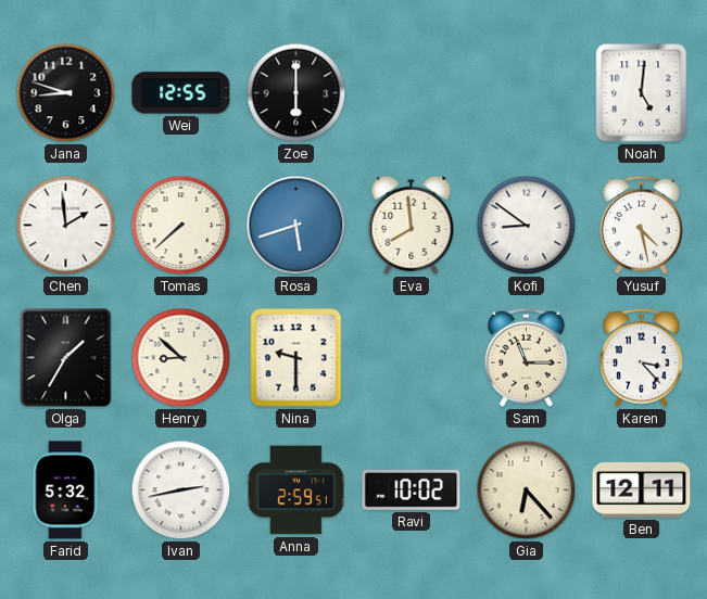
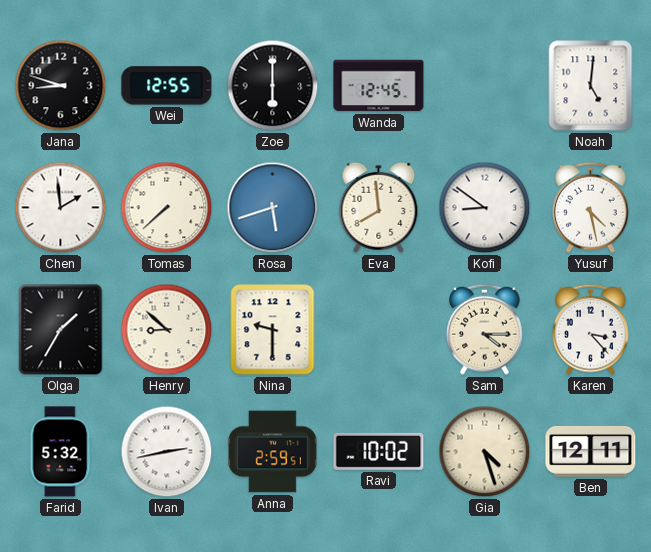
Wanda: none -> 12:45 (379, 86)
Sam: 11:15 -> 4:15 (485, 329)
Gia: 6:23 -> 4:27 (485, 452)
